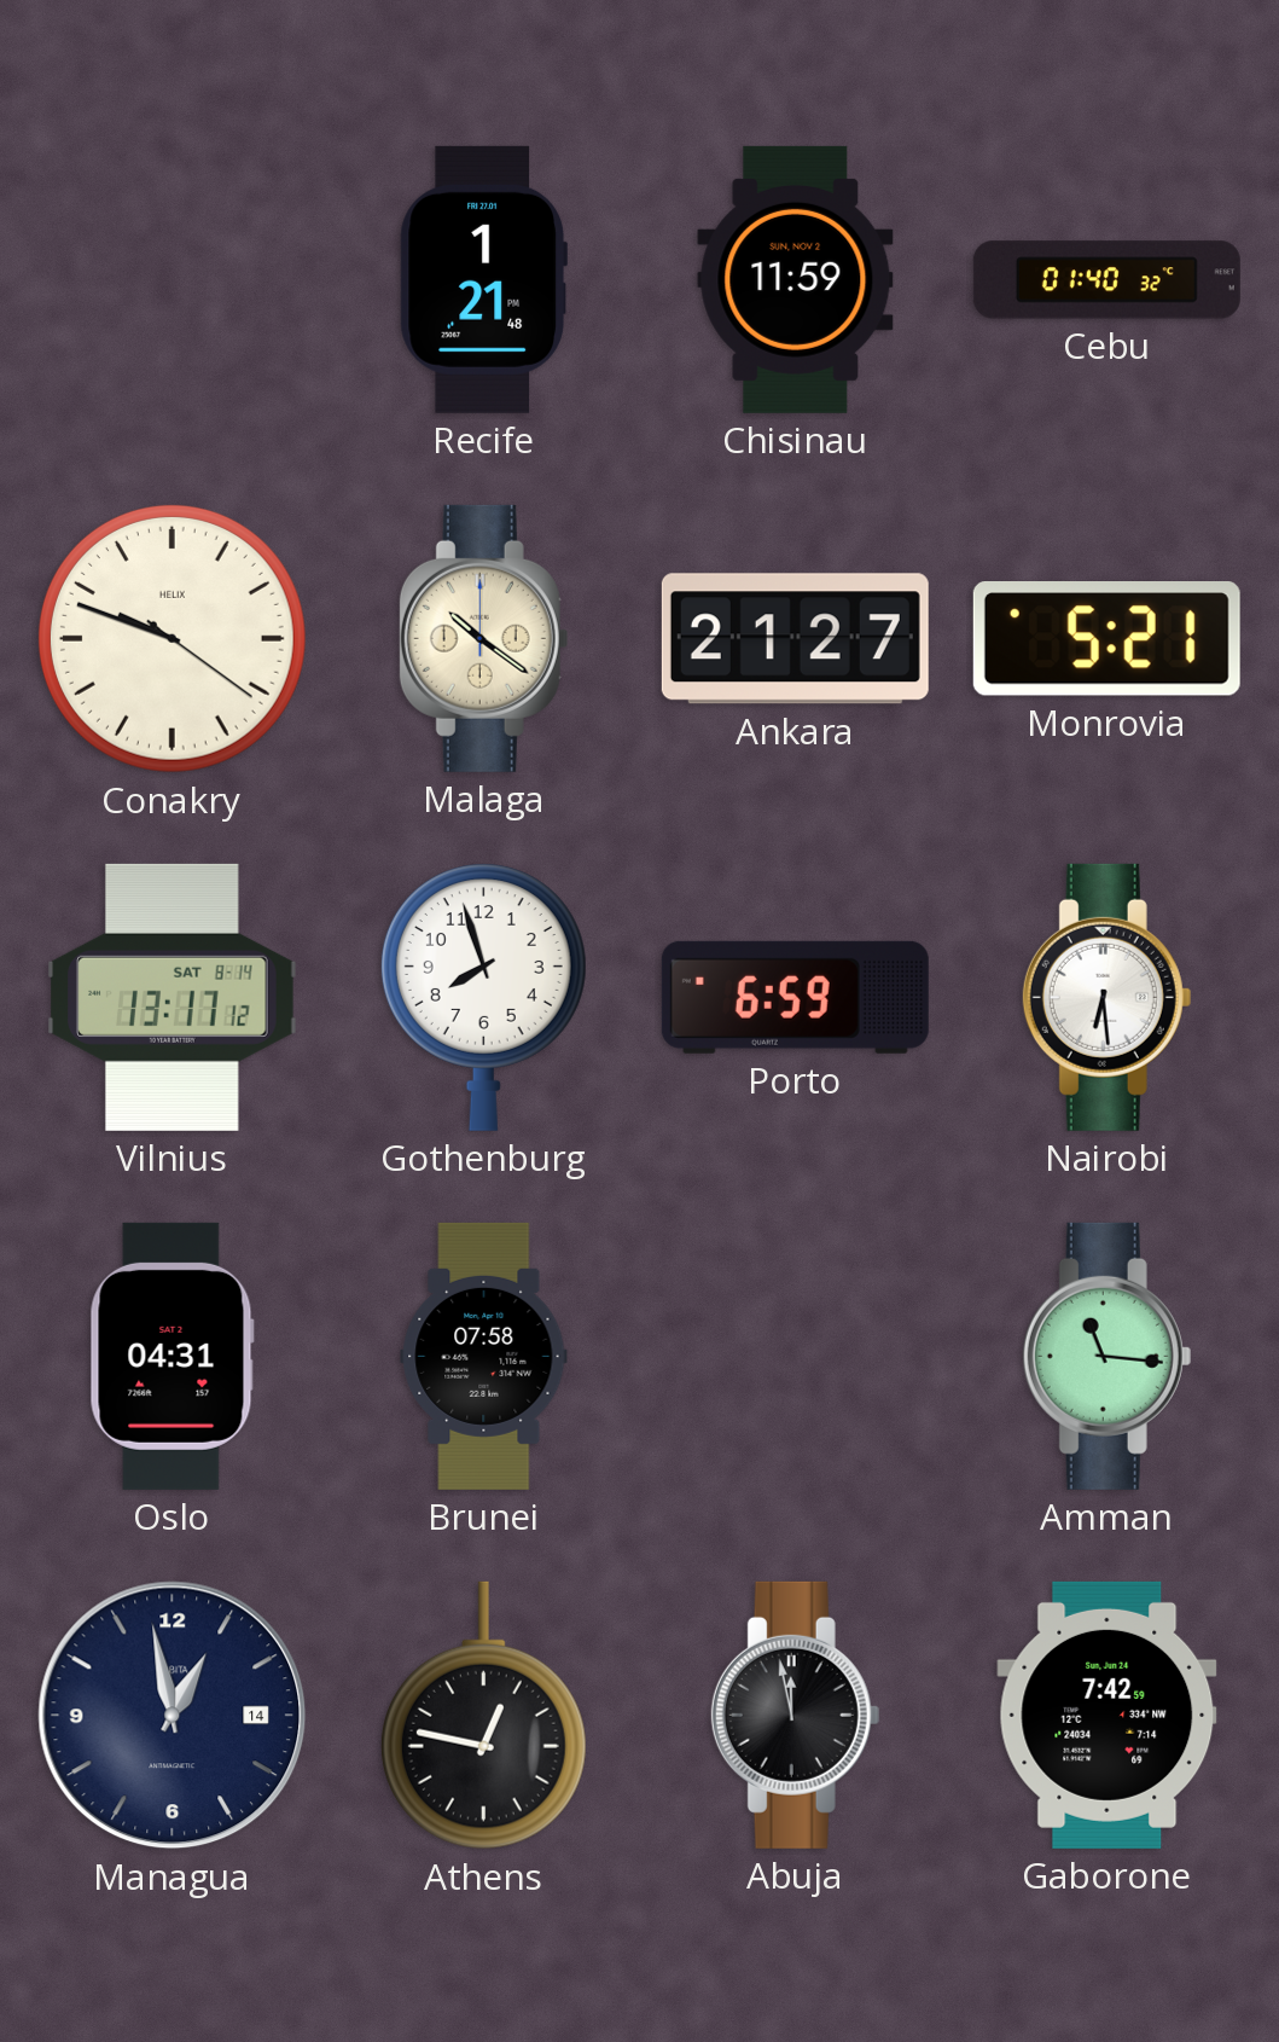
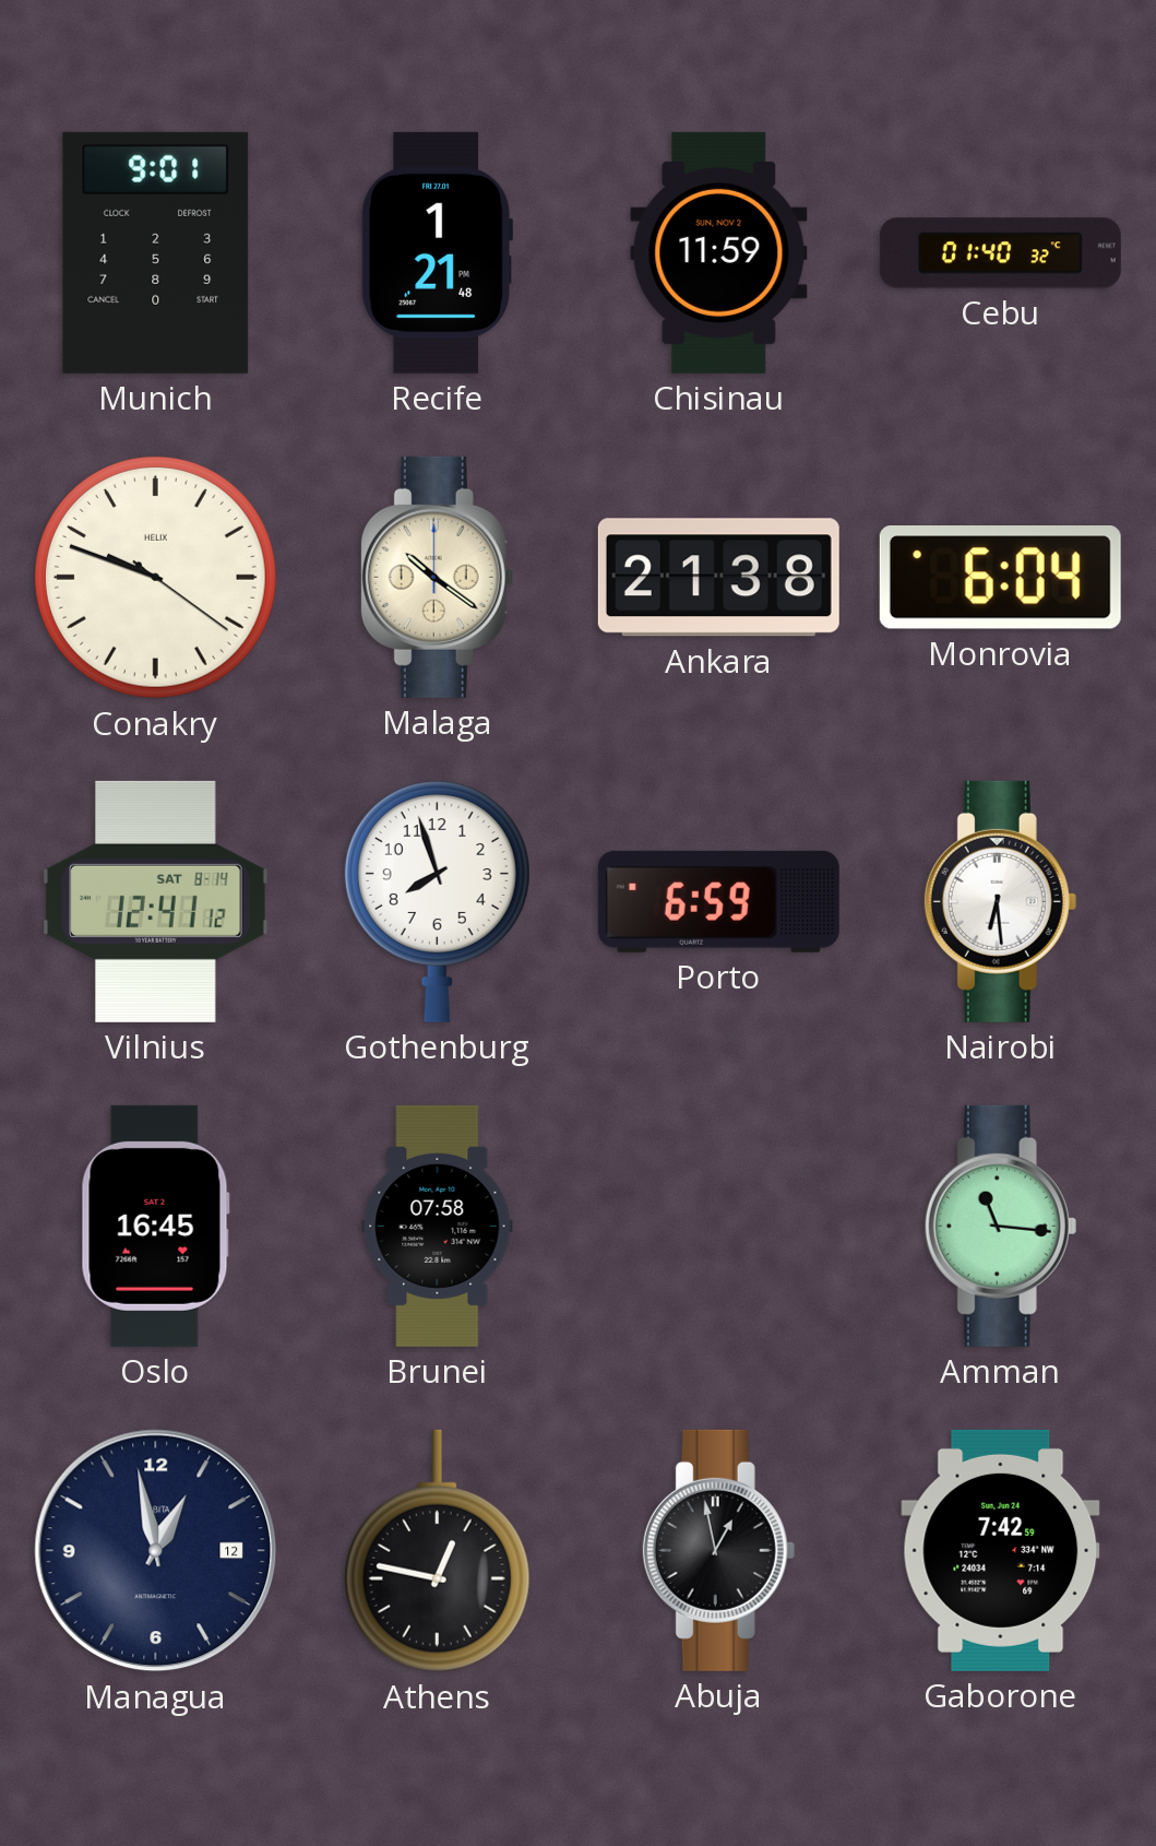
Munich: none -> 9:01 (156, 252)
Ankara: 21:27 -> 21:38 (718, 578)
Monrovia: 5:21 -> 6:04 (1000, 578)
Vilnius: 13:17 -> 12:41 (156, 901)
Oslo: 04:31 -> 16:45 (155, 1226)
Managua date: 14 -> 12 (156, 1551)
Abuja: 11:58 -> 12:58 (719, 1550)
